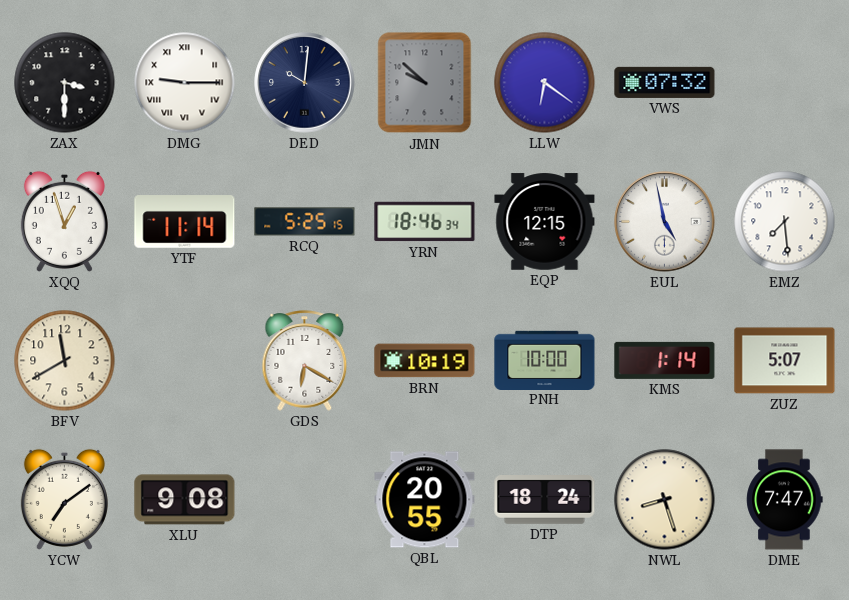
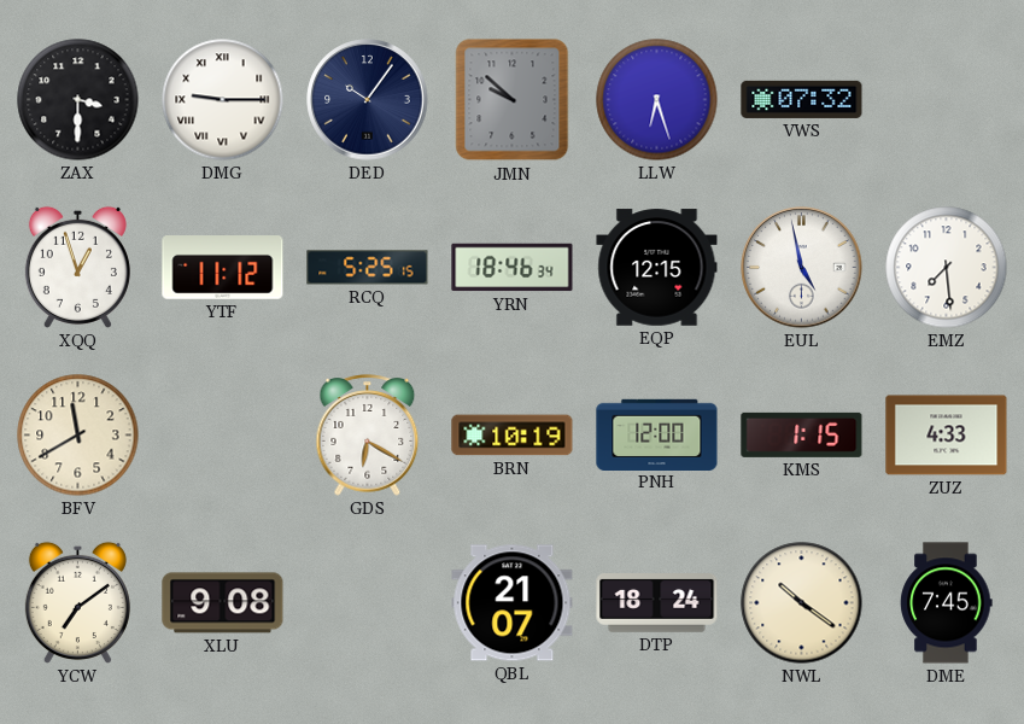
DED: 10:01 -> 10:06 (368, 100)
LLW: 6:21 -> 6:27 (657, 100)
YTF: 11:14 -> 11:12 (223, 268)
PNH: 10:00 -> 12:00 (657, 434)
KMS: 1:14 -> 1:15 (802, 434)
ZUZ: 5:07 -> 4:33 (947, 436)
QBL: 20:55 -> 21:07 (513, 603)
NWL: 8:27 -> 10:21 (802, 603)
DME: 7:47 -> 7:45 (947, 603)
